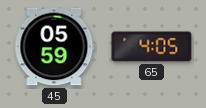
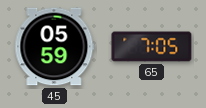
65: 4:05 -> 7:05 (152, 47)
